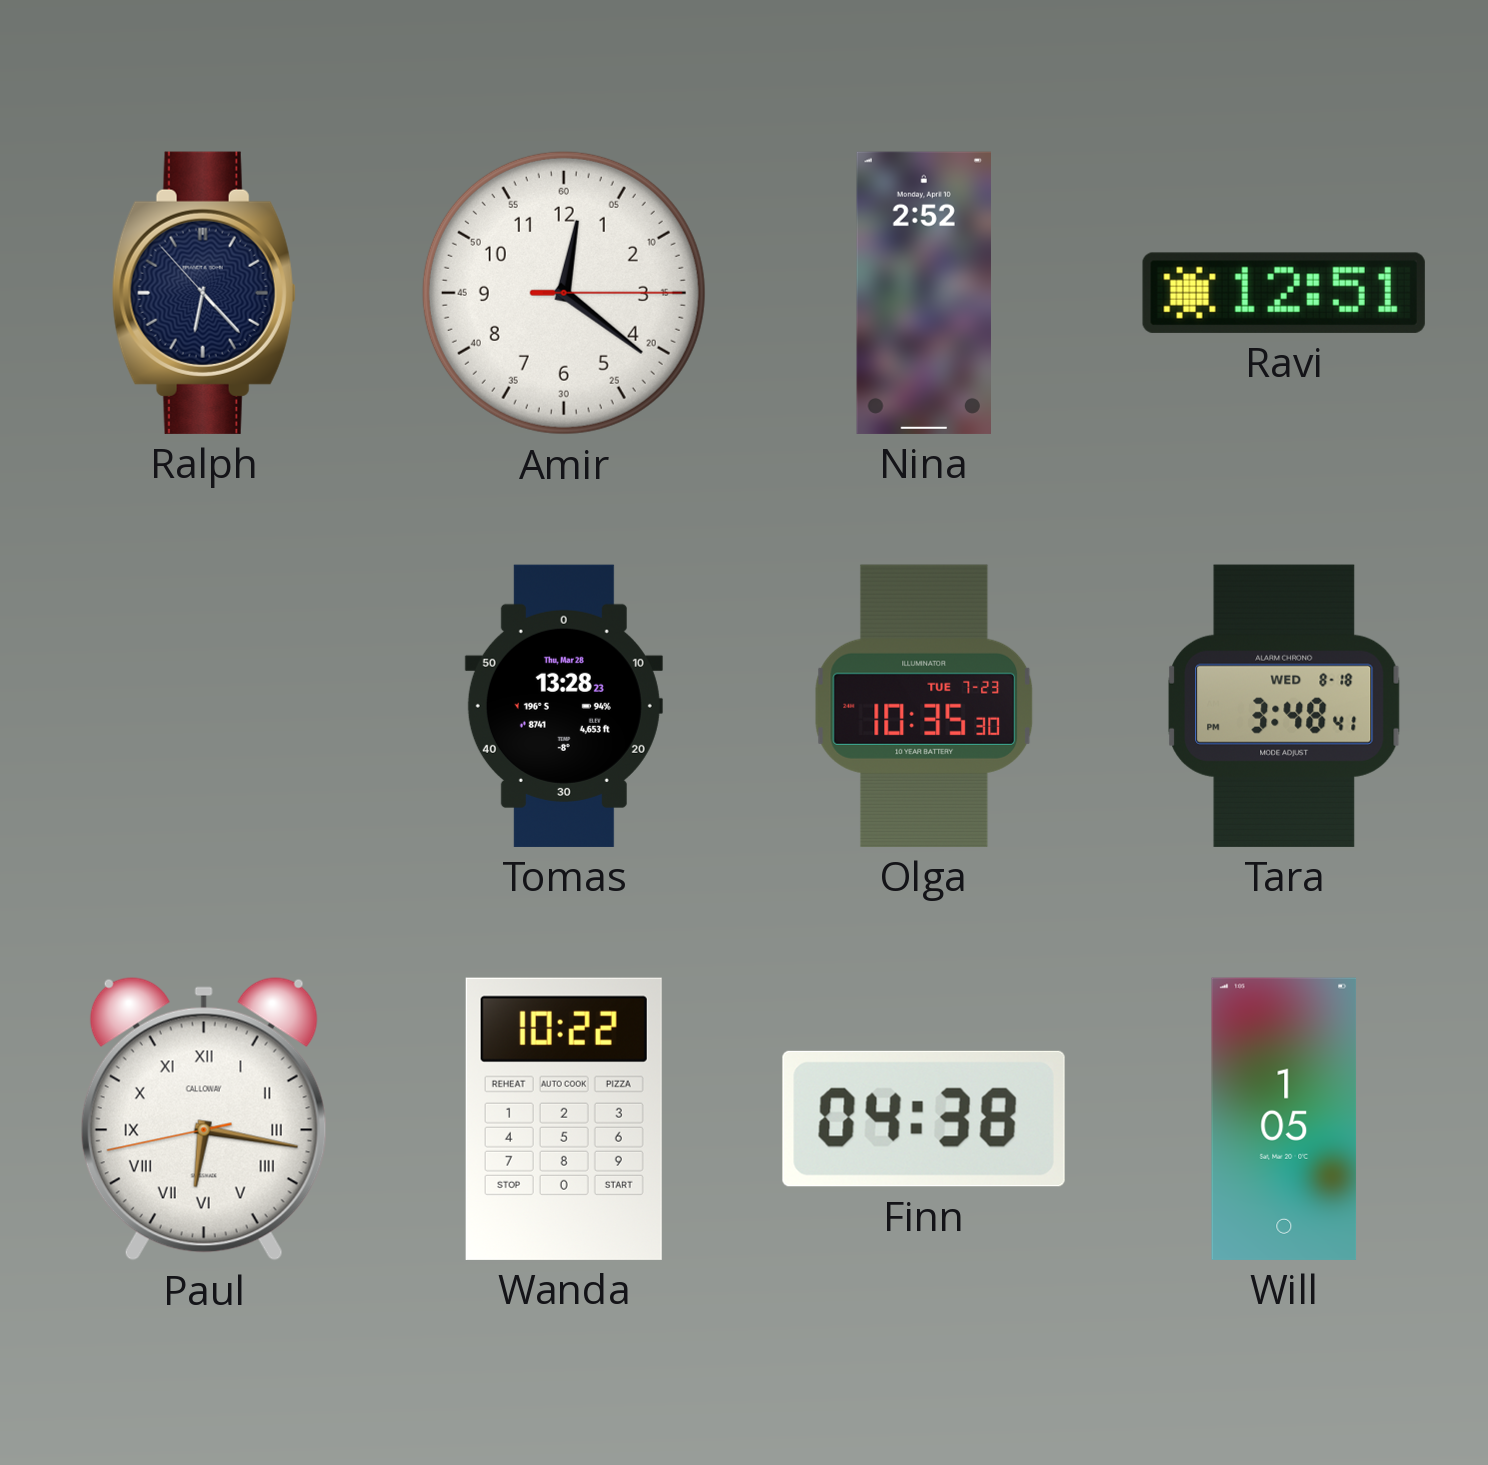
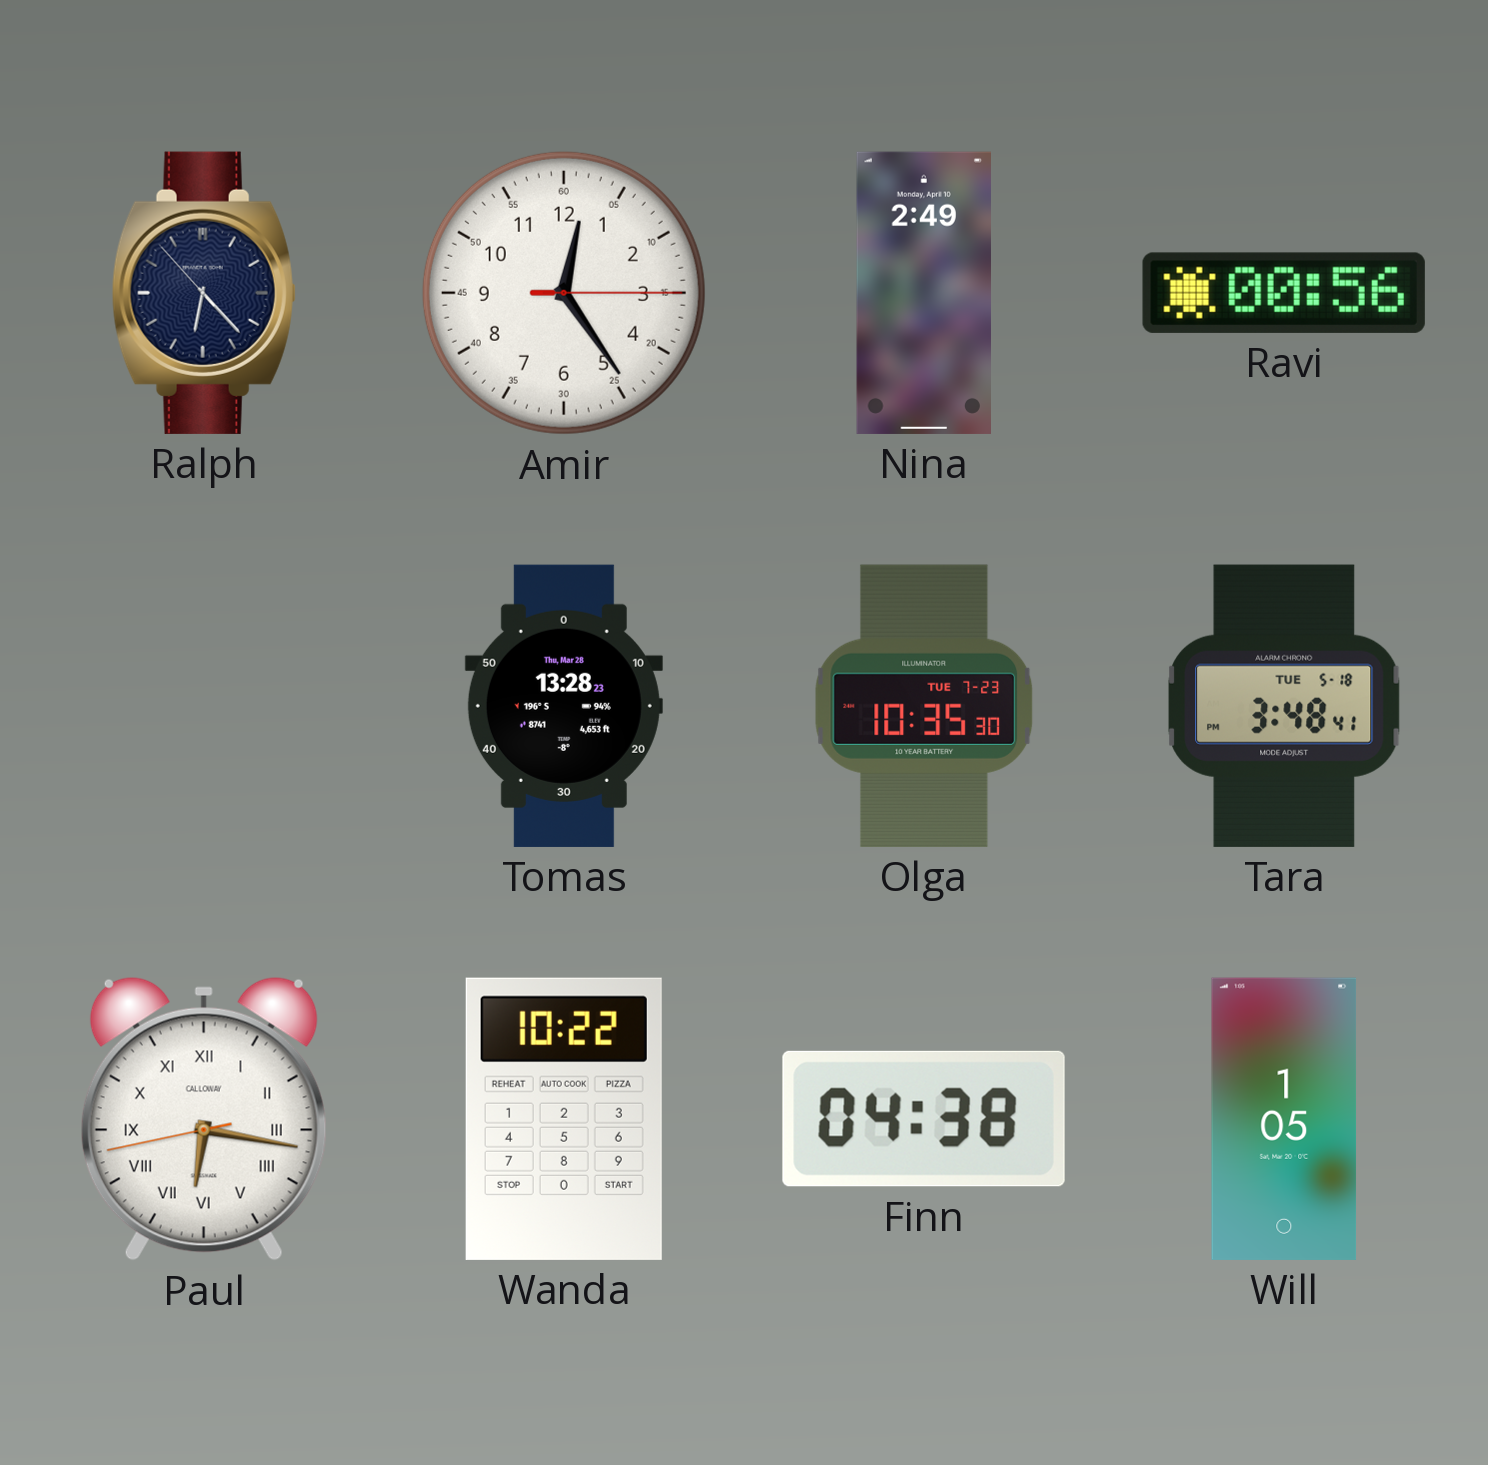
Amir: 12:21 -> 12:24 (564, 293)
Nina: 2:52 -> 2:49 (923, 293)
Ravi: 12:51 -> 00:56 (1284, 293)
Tara date: WED 8-18 -> TUE 5-18 (1284, 706)
